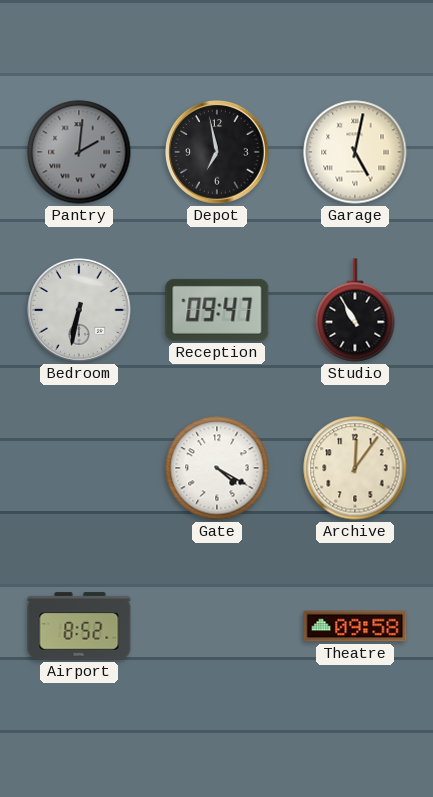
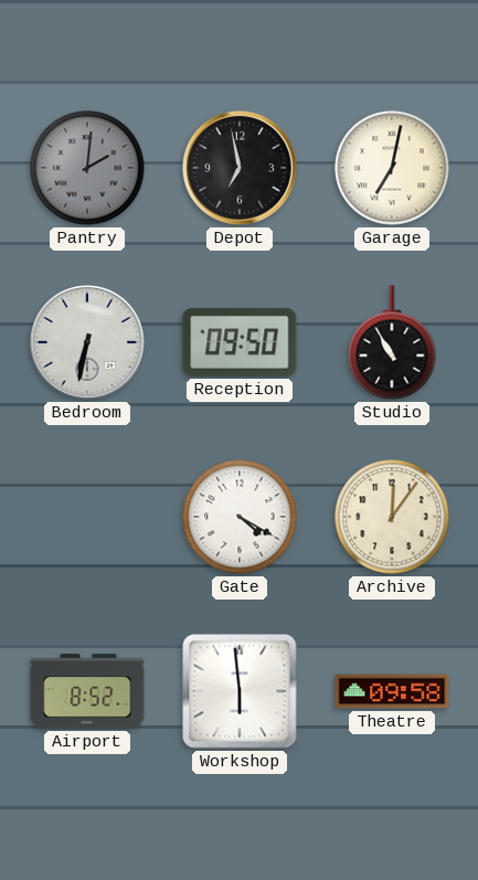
Garage: 5:02 -> 7:02 (392, 168)
Reception: 09:47 -> 09:50 (240, 342)
Workshop: none -> 5:59 (240, 691)
